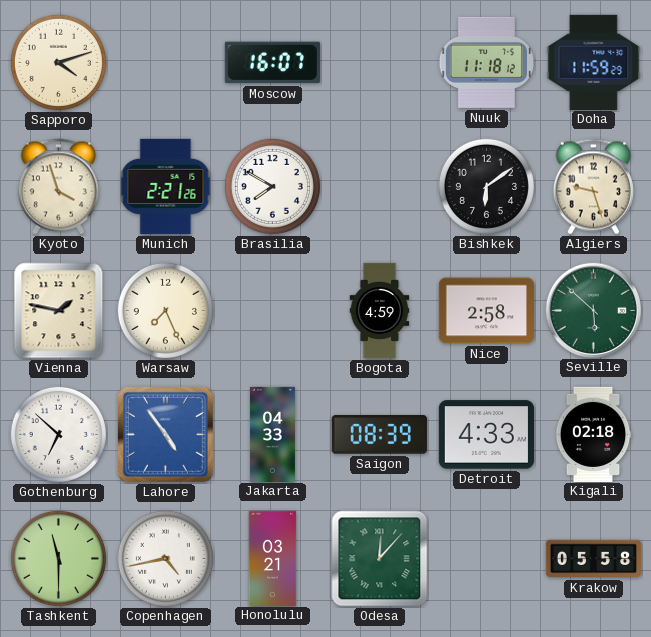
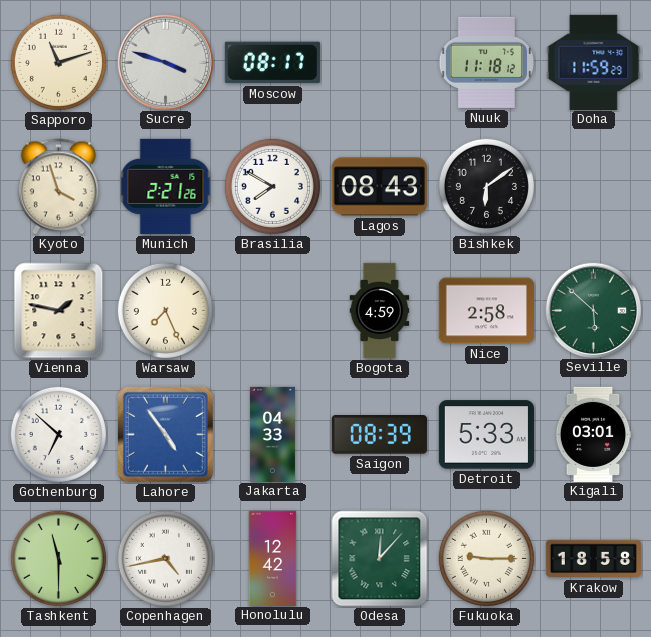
Sapporo: 4:12 -> 11:12 (58, 62)
Sucre: none -> 3:48 (165, 62)
Moscow: 16:07 -> 08:17 (272, 63)
Lagos: none -> 08:43 (379, 187)
Algiers: 9:27 -> none (593, 187)
Detroit: 4:33 -> 5:33 (486, 435)
Kigali: 02:18 -> 03:01 (593, 434)
Honolulu: 03:21 -> 12:42 (273, 558)
Fukuoka: none -> 9:15 (486, 558)
Krakow: 05:58 -> 18:58 (593, 559)
